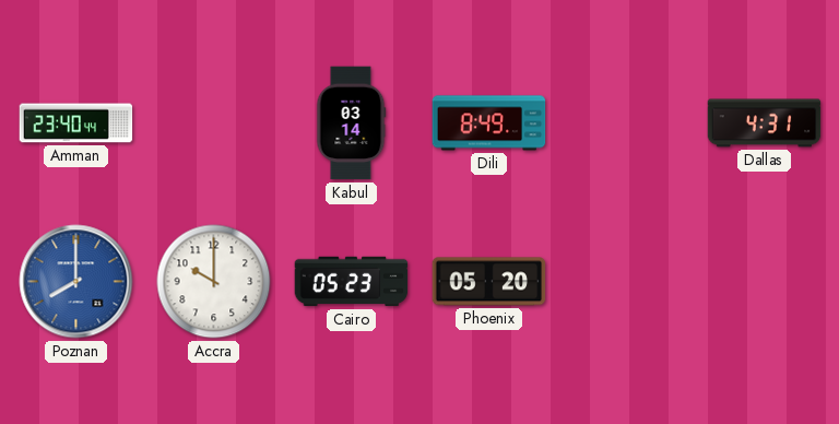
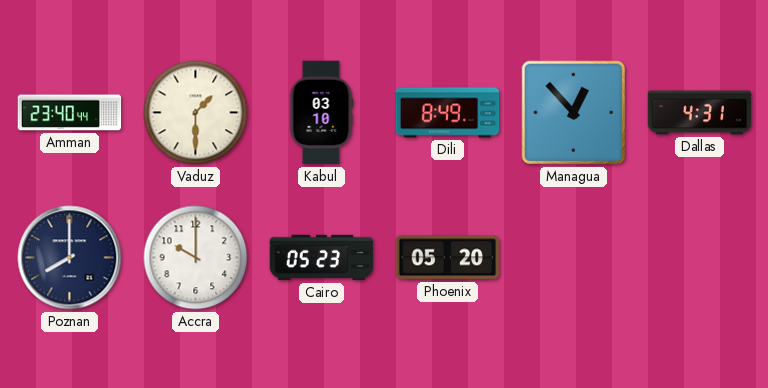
Vaduz: none -> 1:30 (196, 113)
Kabul: 03:14 -> 03:10 (322, 113)
Managua: none -> 12:53 (574, 113)
Poznan dial: blue -> navy (70, 258)
